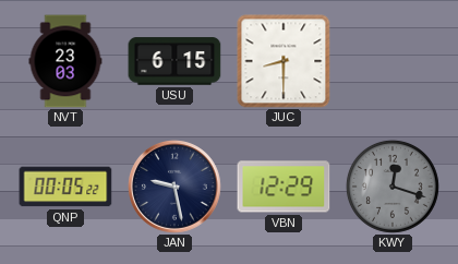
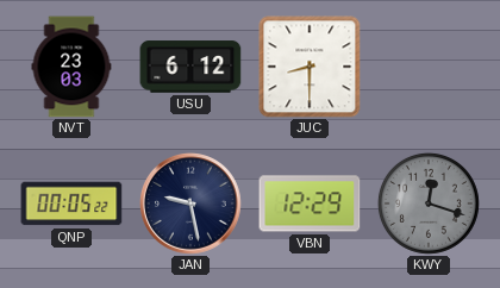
USU: 6:15 -> 6:12 (190, 67)
